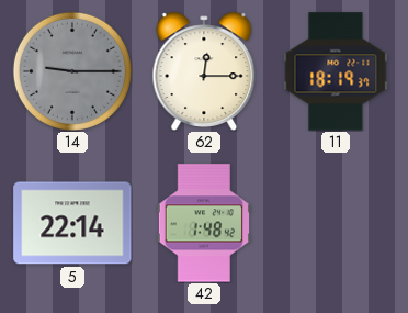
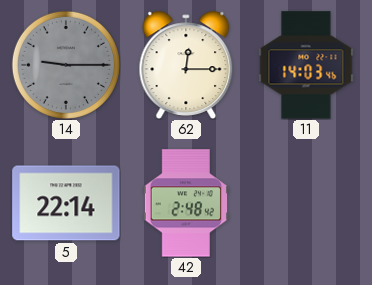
11: 18:19 -> 14:03 (306, 65)
42: 1:48 -> 2:48 (185, 203)
